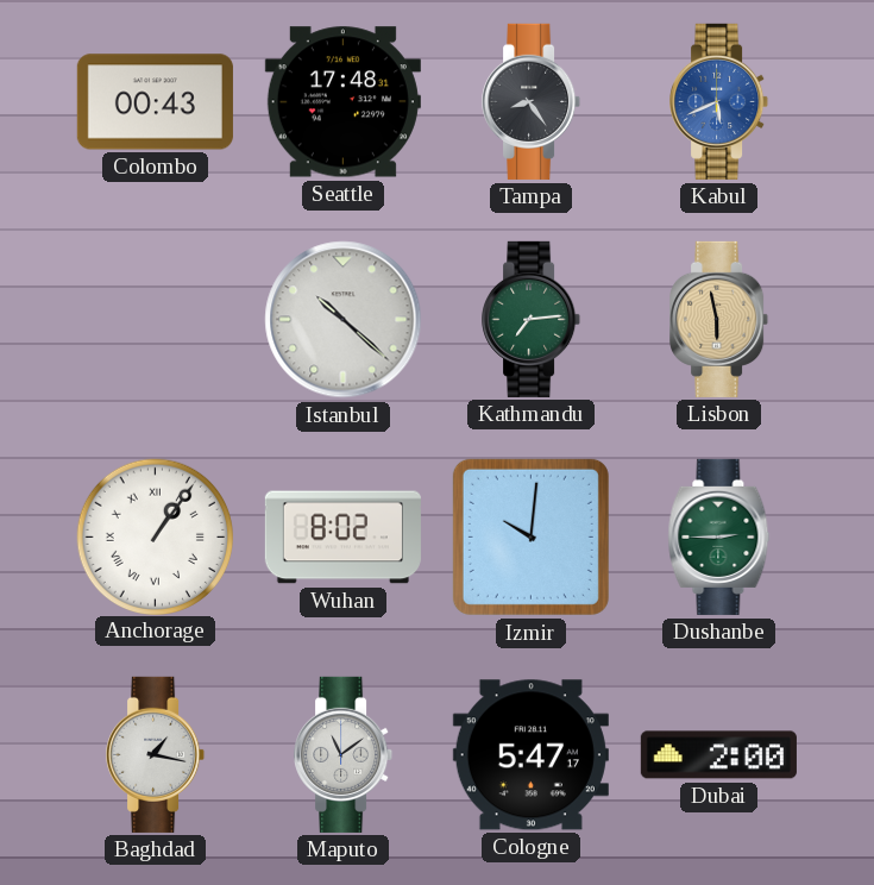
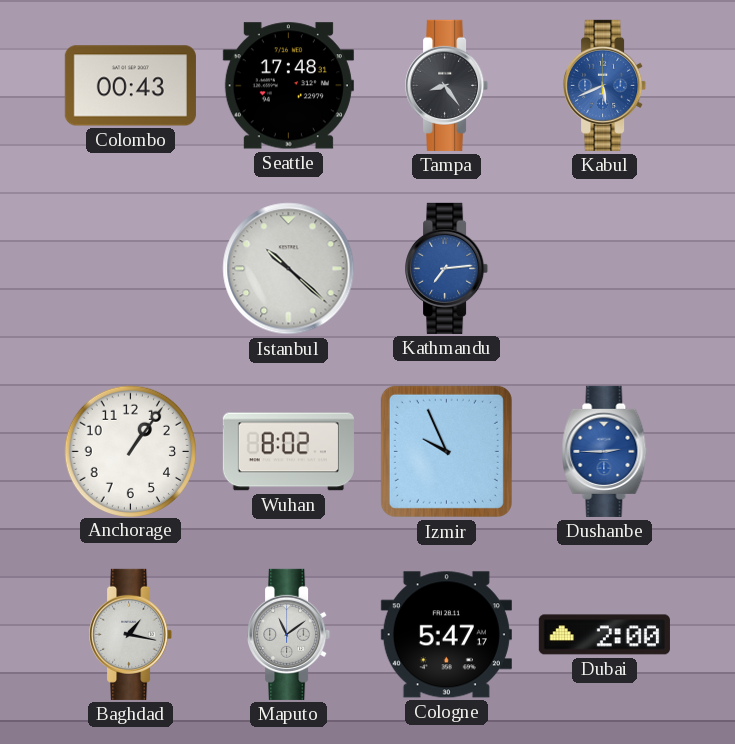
Kathmandu dial: green -> blue (447, 268)
Lisbon: 5:58 -> none (719, 319)
Anchorage numerals: Roman -> Arabic (130, 451)
Izmir: 10:01 -> 9:56 (446, 451)
Dushanbe dial: green -> blue (605, 451)
